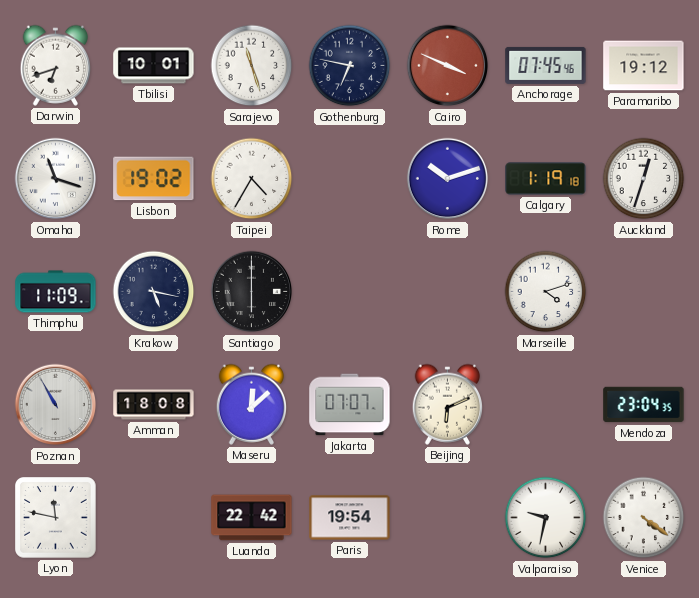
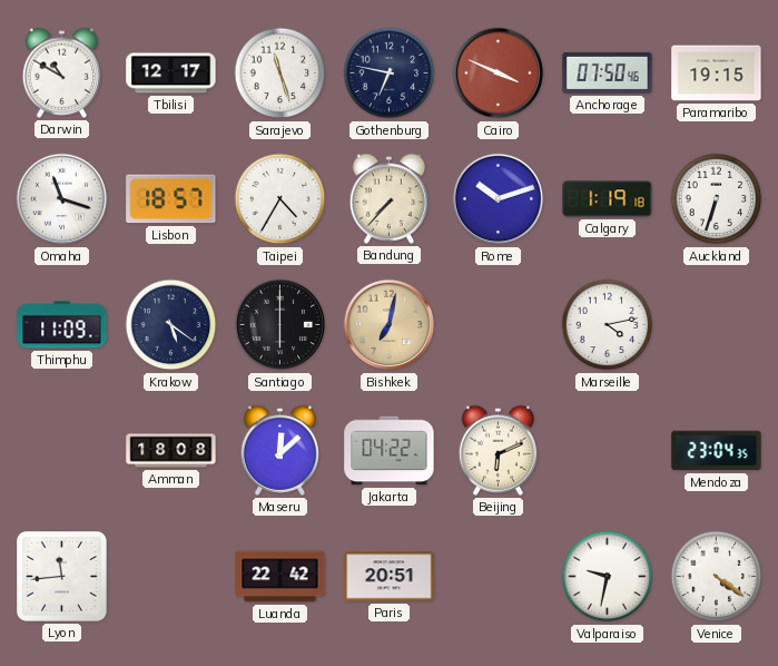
Darwin: 6:42 -> 10:50 (61, 72)
Tbilisi: 10:01 -> 12:17 (171, 74)
Anchorage: 07:45 -> 07:50 (608, 72)
Paramaribo: 19:12 -> 19:15 (717, 74)
Lisbon: 19:02 -> 18:57 (171, 199)
Bandung: none -> 7:37 (388, 198)
Auckland: 12:33 -> 6:33 (717, 199)
Krakow: 5:17 -> 5:21 (171, 325)
Bishkek: none -> 7:02 (390, 325)
Marseille: 4:12 -> 4:13 (608, 325)
Poznan: 10:55 -> none (56, 405)
Jakarta: 07:07 -> 04:22 (390, 451)
Lyon: 11:47 -> 11:44 (62, 577)
Paris: 19:54 -> 20:51 (390, 577)
